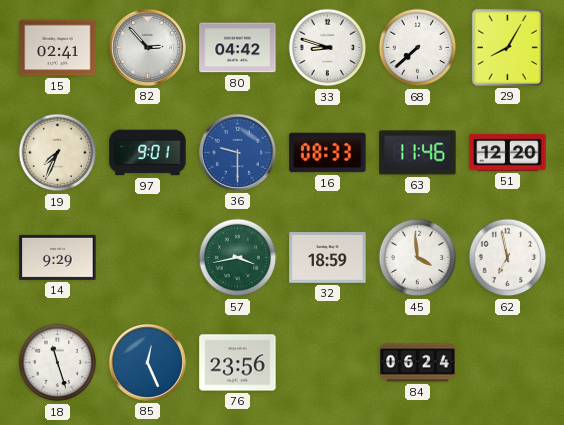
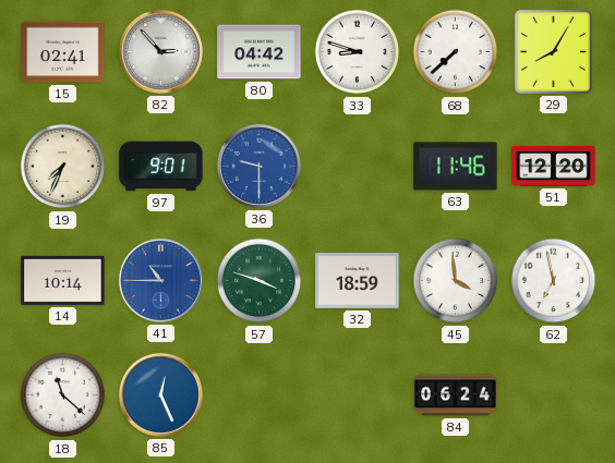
16: 08:33 -> none (328, 153)
14: 9:29 -> 10:14 (63, 280)
41: none -> 10:45 (160, 280)
57: 3:43 -> 3:48 (260, 281)
18: 11:27 -> 11:22 (63, 395)
76: 23:56 -> none (238, 363)
